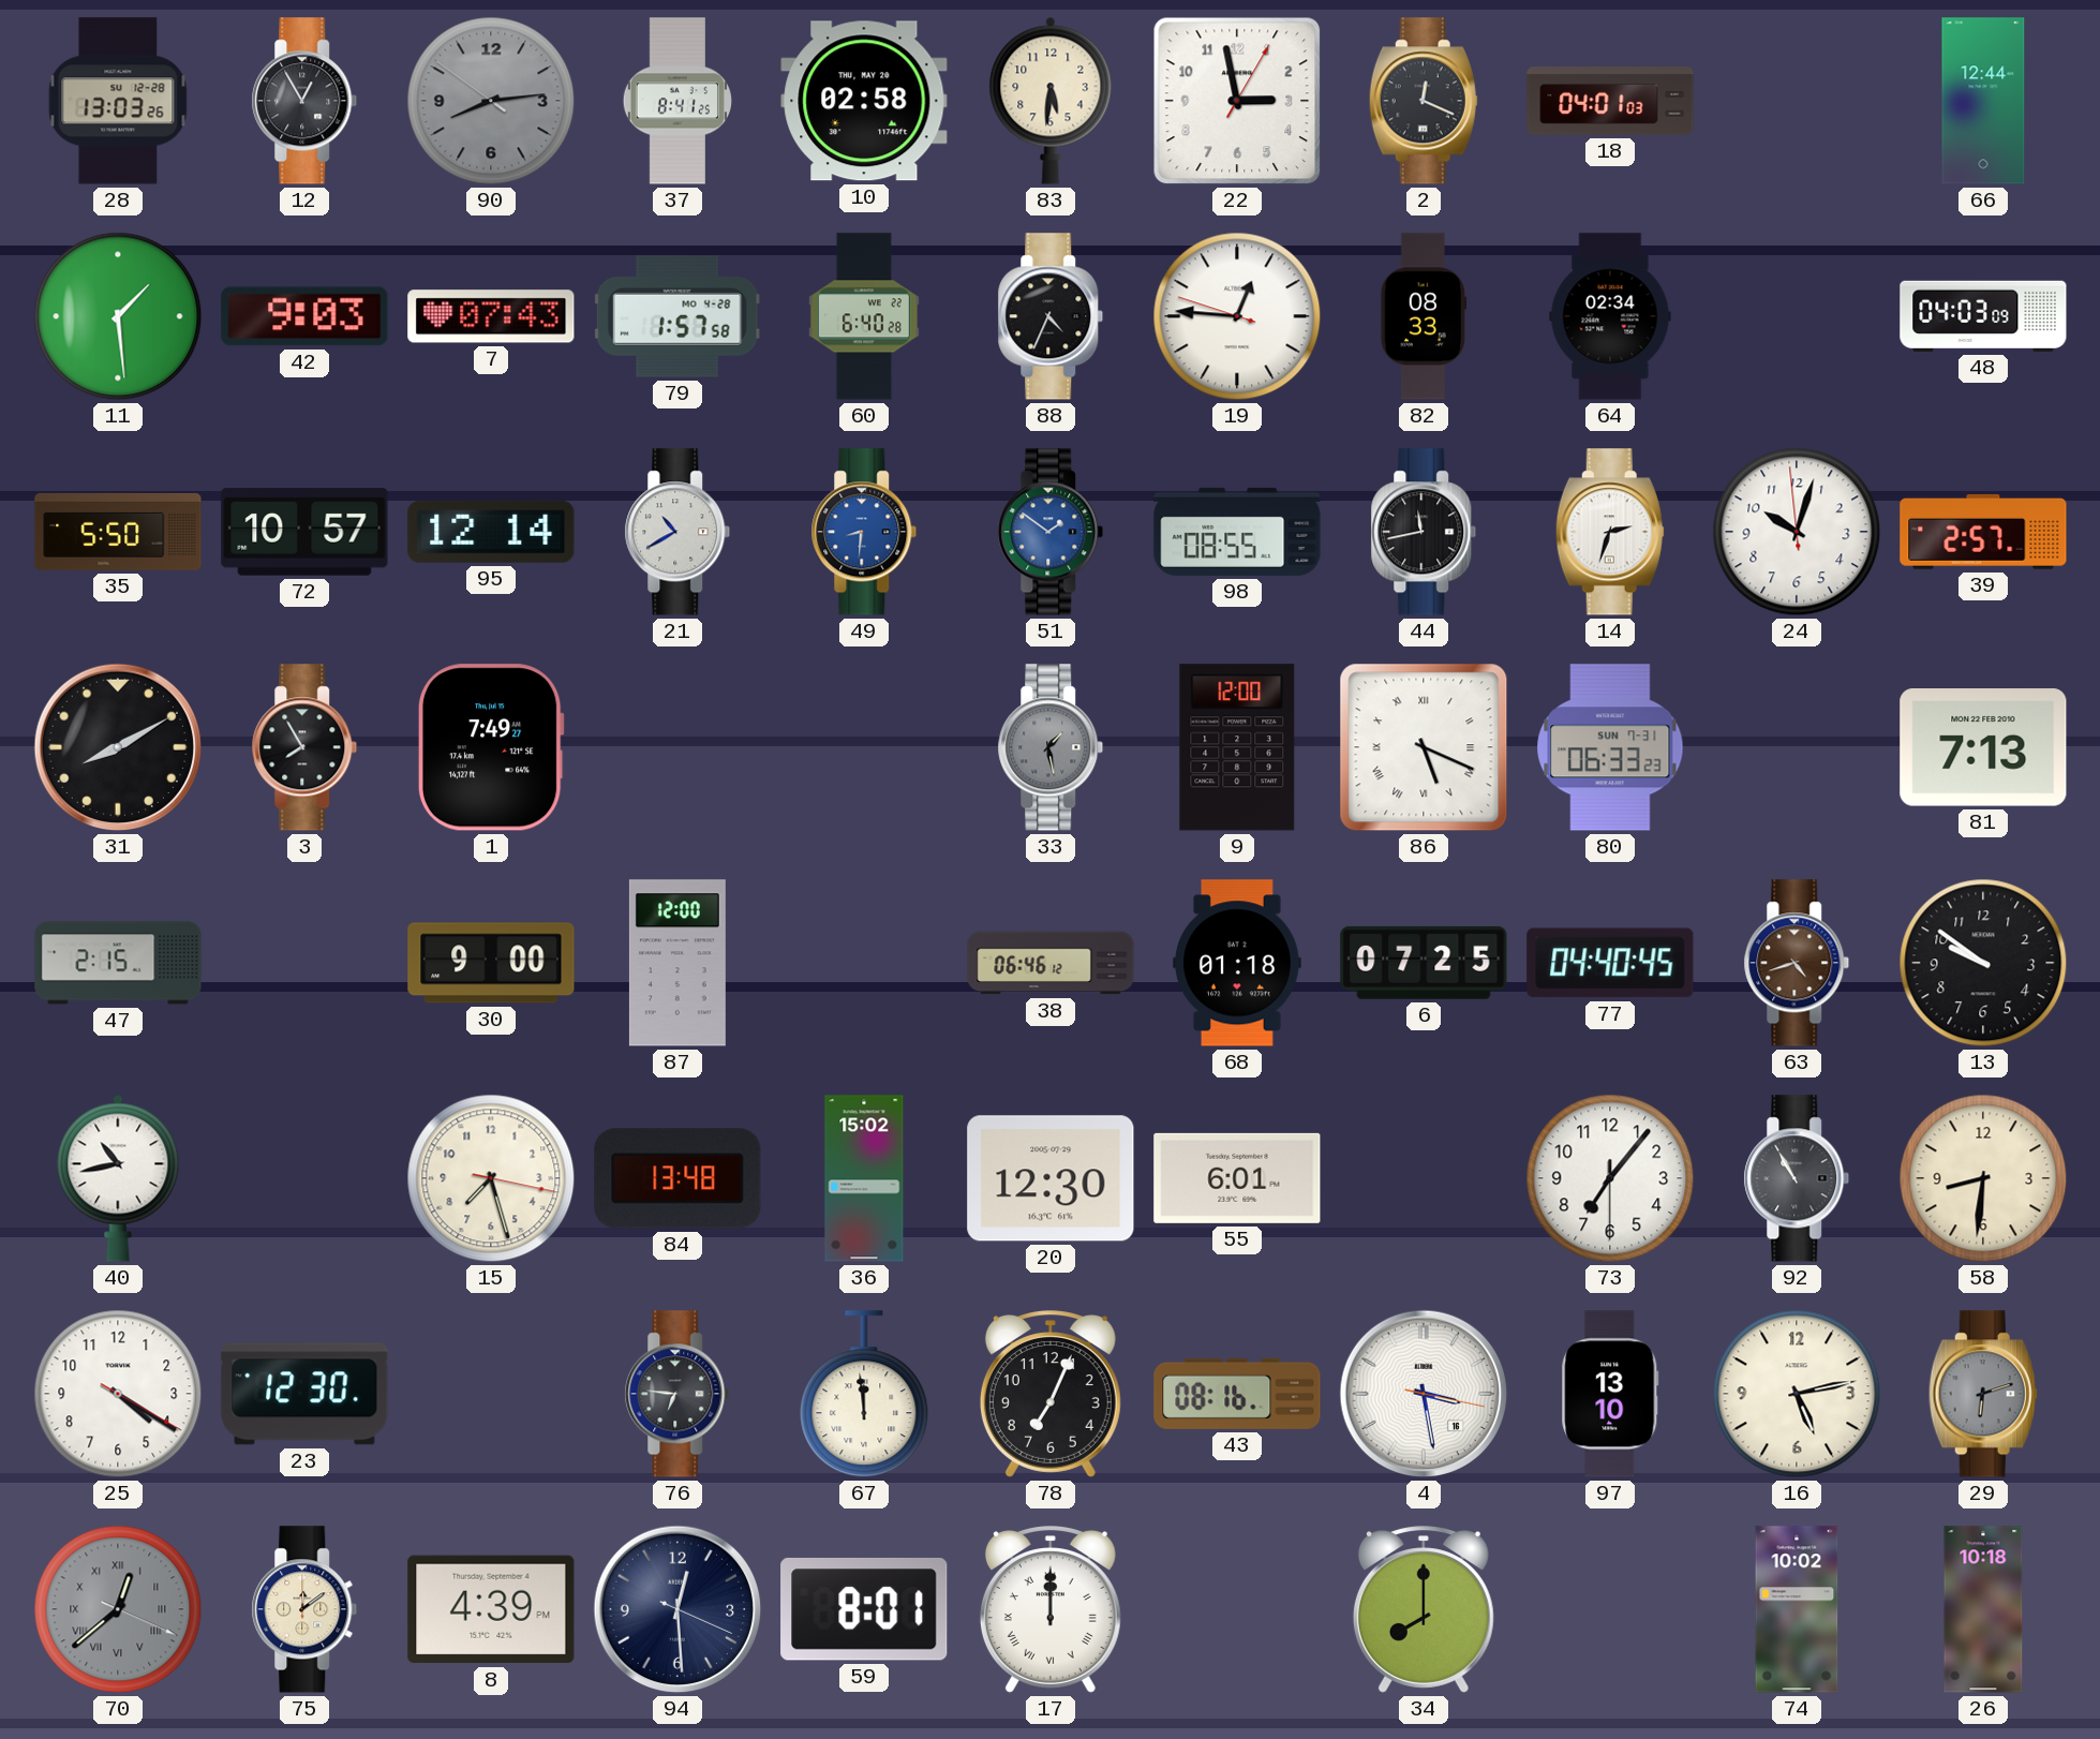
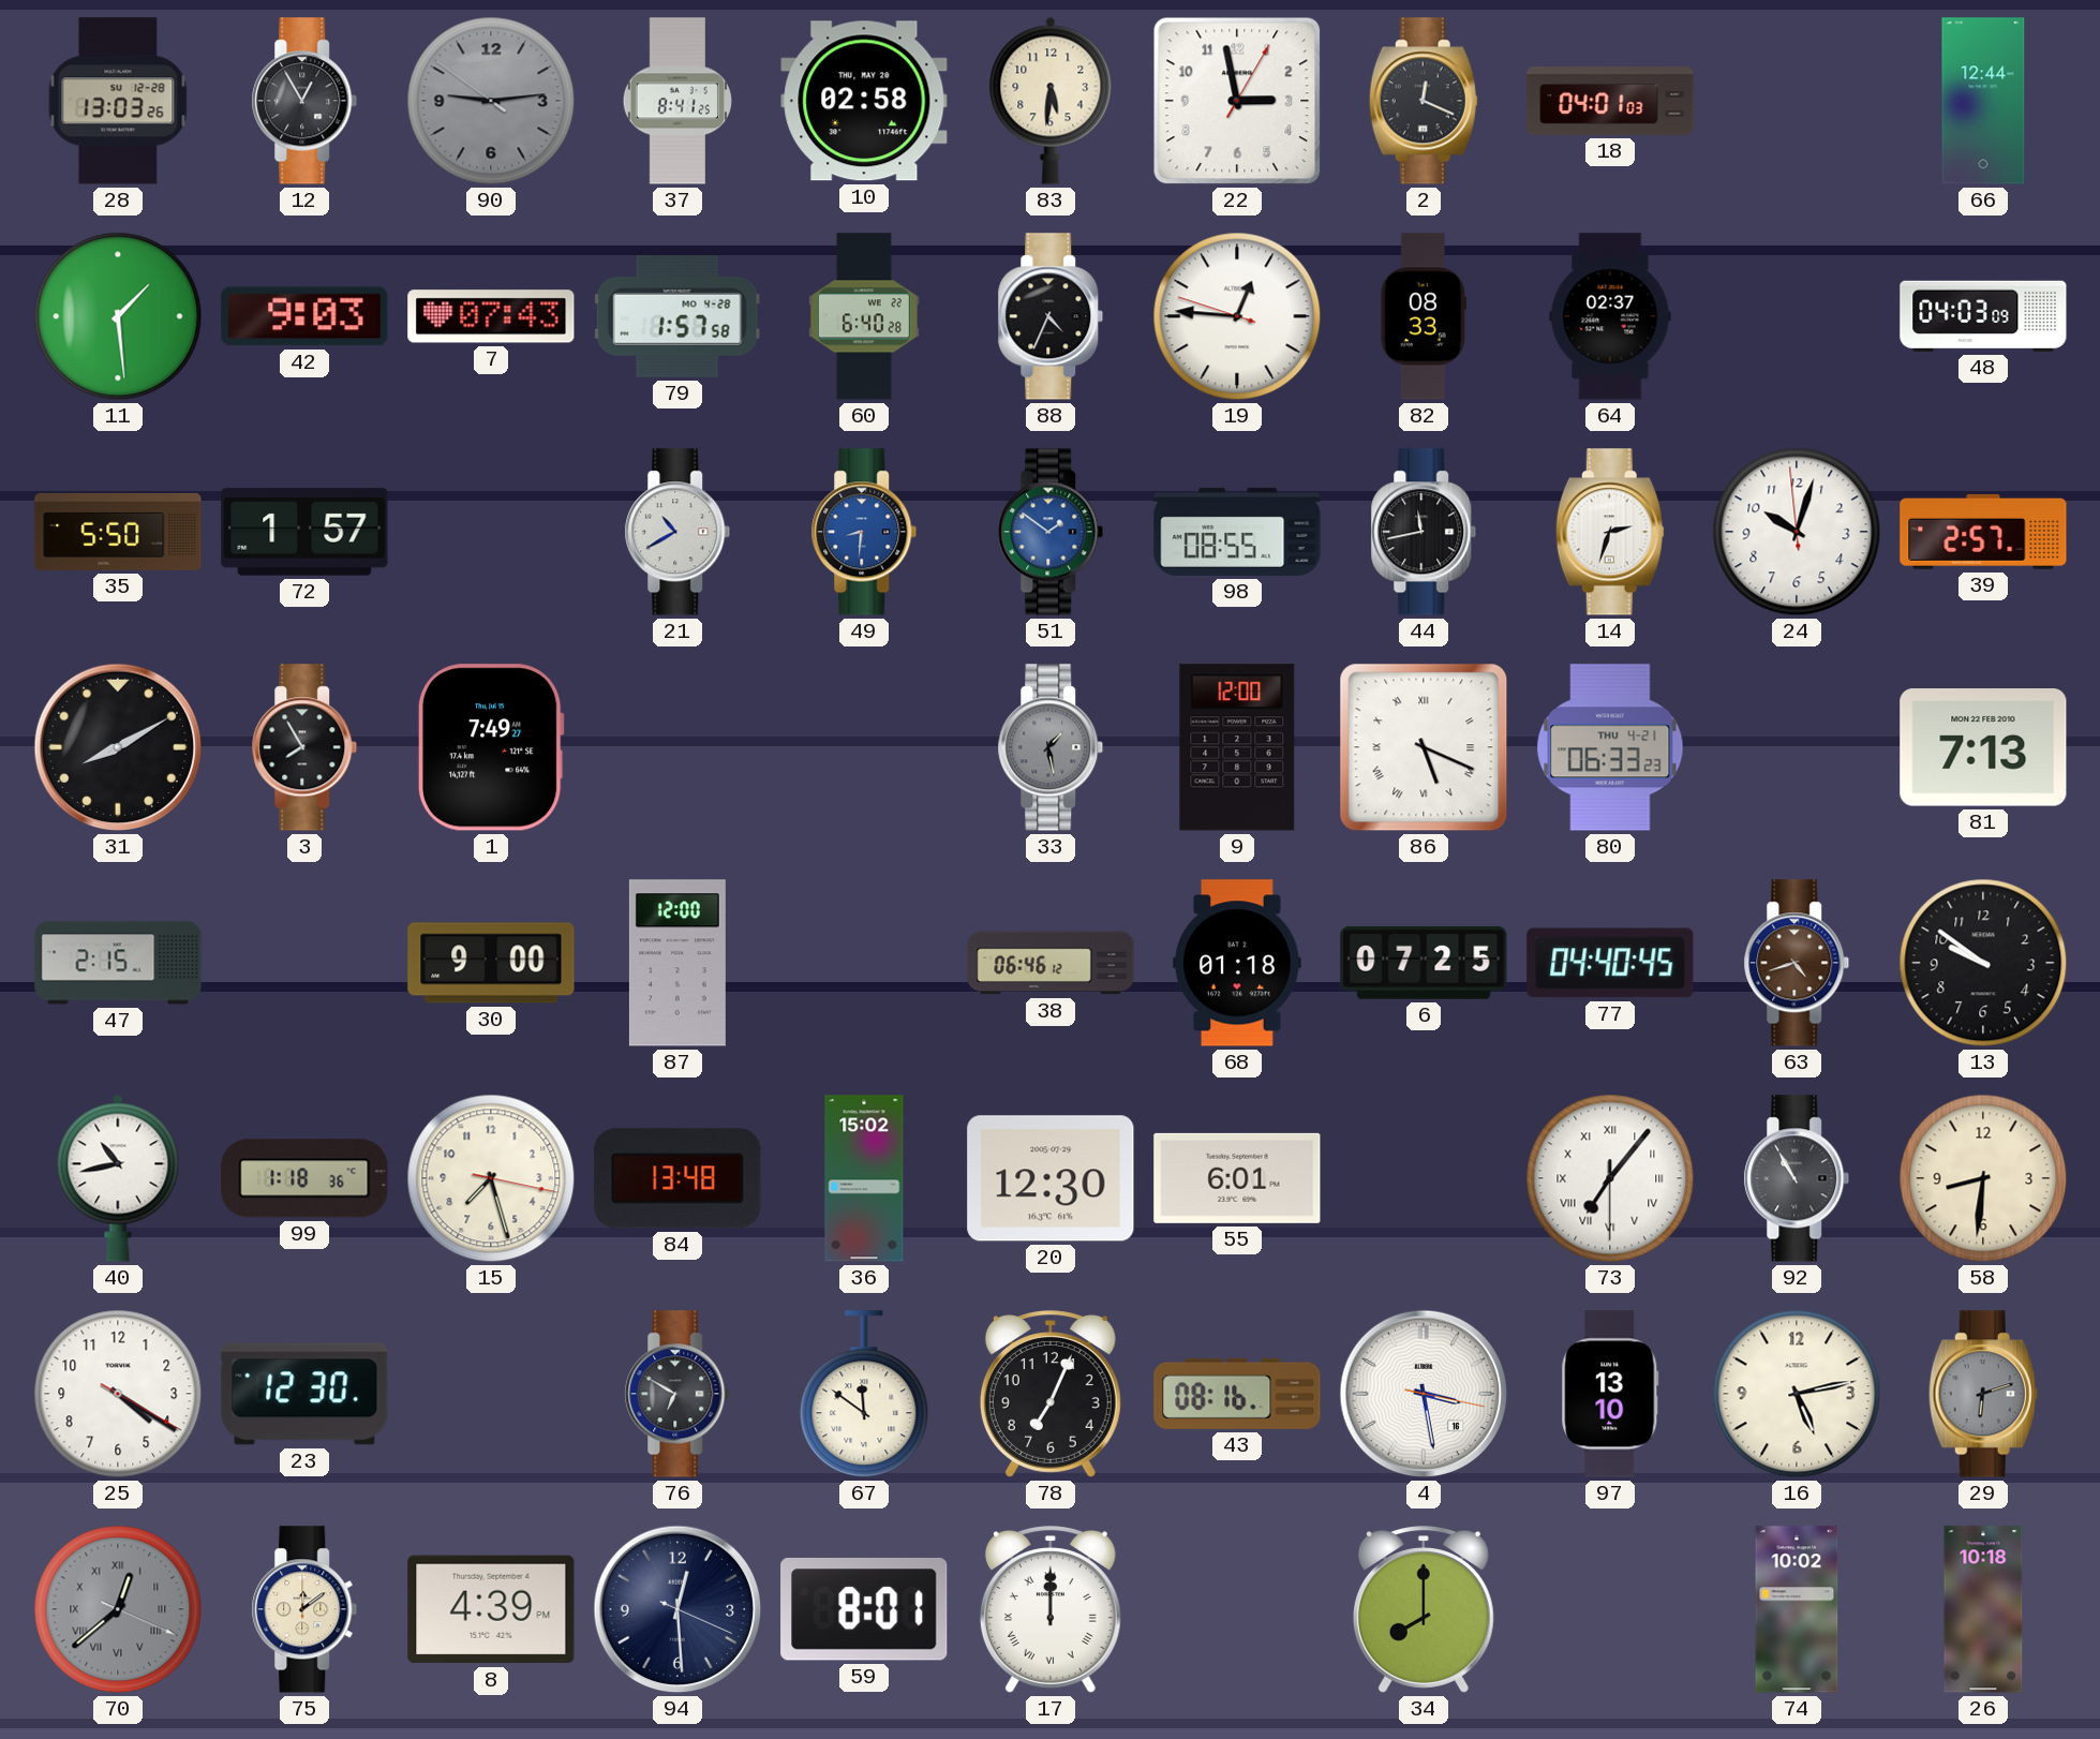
90: 8:13 -> 9:13 (491, 101)
64: 02:34 -> 02:37 (1610, 316)
72: 10:57 -> 1:57 (304, 532)
95: 12:14 -> none (491, 532)
80 date: SUN 7-31 -> THU 4-21 (1610, 747)
99: none -> 1:18 (304, 1178)
73 numerals: Arabic -> Roman (1610, 1178)
76: 6:46 -> 6:50 (677, 1394)
67: 11:59 -> 11:51 (864, 1395)
